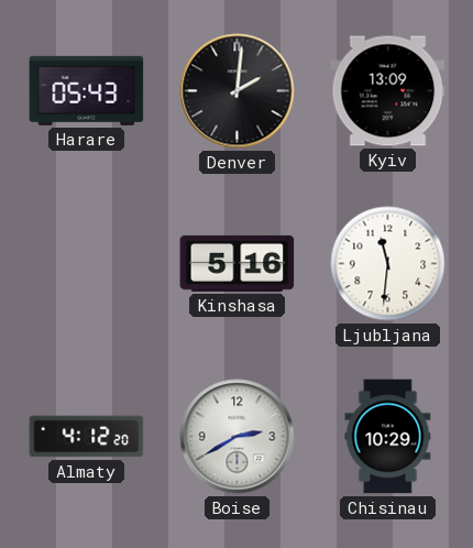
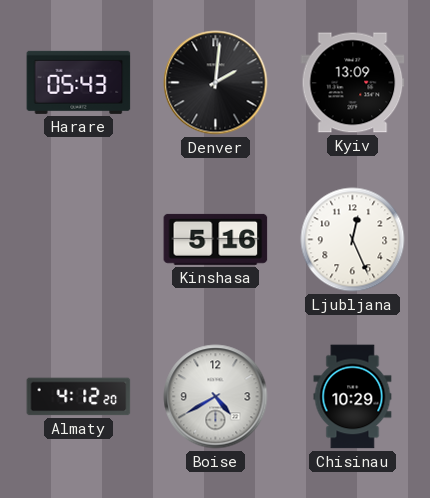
Ljubljana: 11:31 -> 12:26 (353, 240)
Boise: 2:40 -> 4:40 (216, 397)
